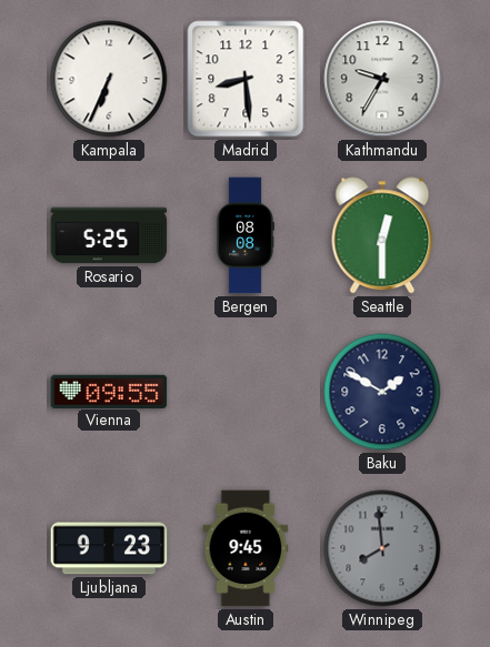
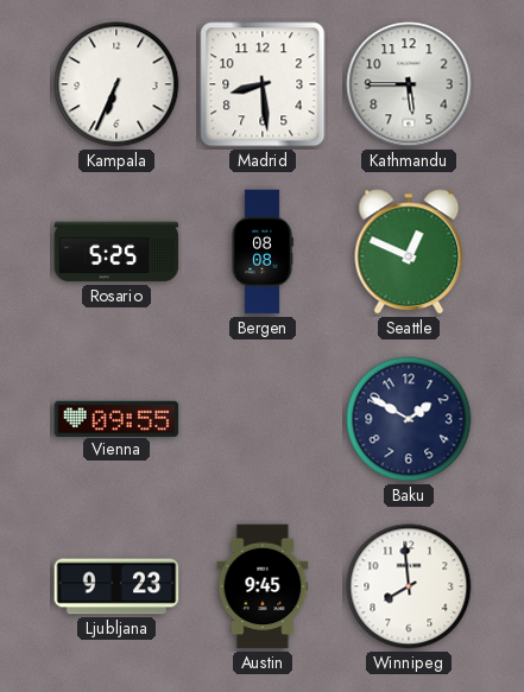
Kathmandu: 9:35 -> 5:45 (409, 84)
Seattle: 12:30 -> 12:49 (409, 252)
Winnipeg dial: grey -> white (409, 586)
